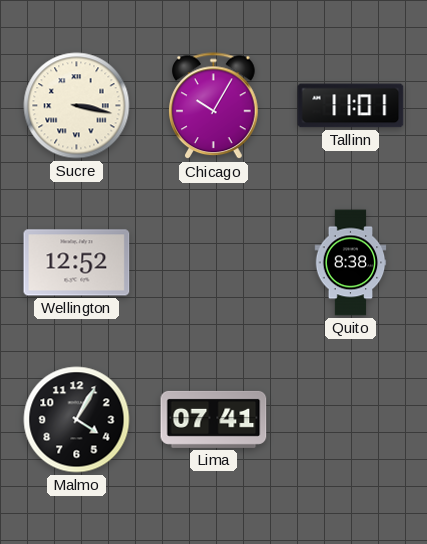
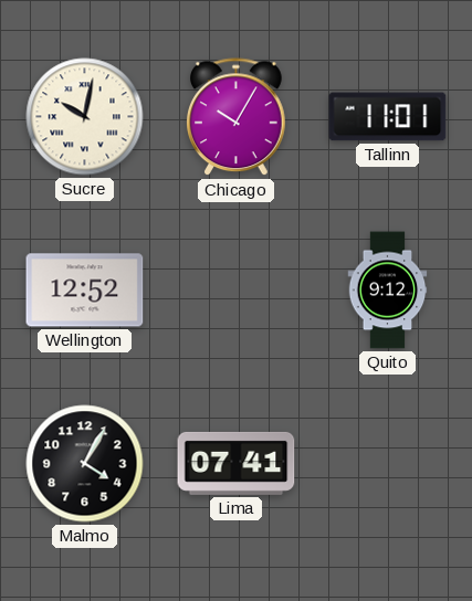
Sucre: 3:17 -> 10:02 (85, 117)
Quito: 8:38 -> 9:12 (388, 291)
